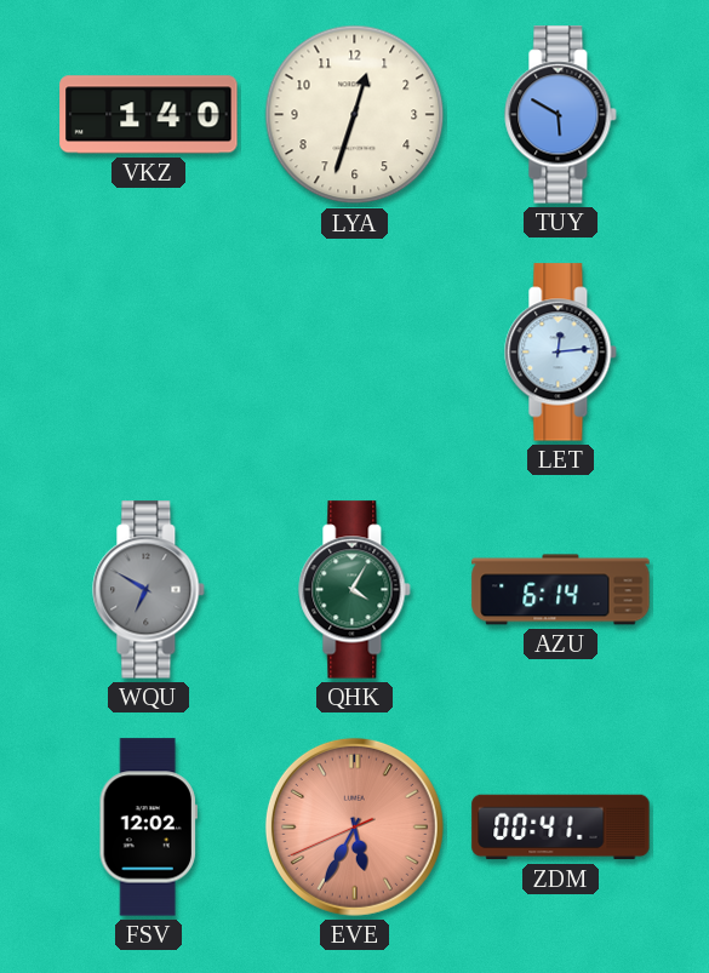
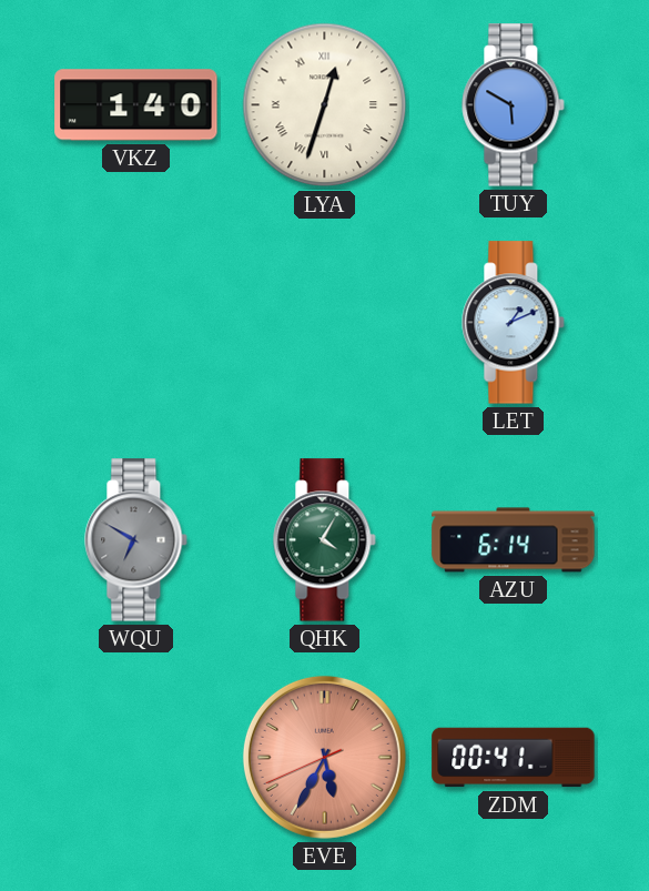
LYA numerals: Arabic -> Roman (325, 105)
LET: 12:14 -> 1:11 (514, 323)
FSV: 12:02 -> none (148, 828)
